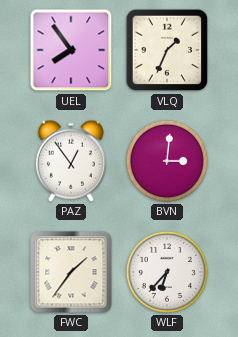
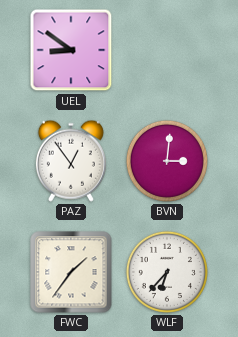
UEL: 7:54 -> 8:51 (71, 50)
VLQ: 1:34 -> none (167, 50)
